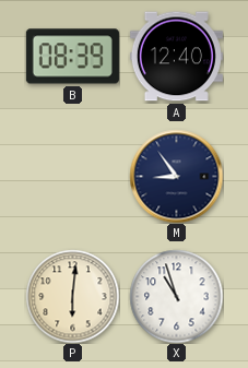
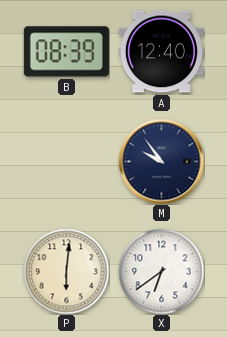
M: 8:54 -> 9:54 (161, 161)
X: 10:57 -> 6:39 (161, 271)
